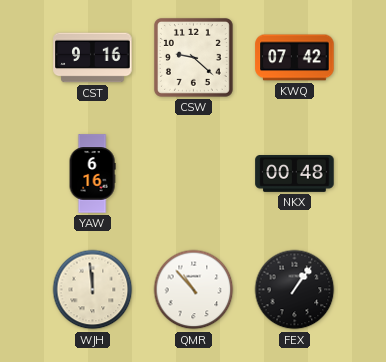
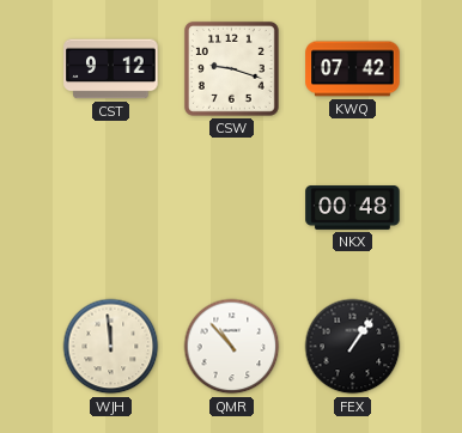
CST: 9:16 -> 9:12 (111, 69)
CSW: 9:22 -> 9:18 (231, 68)
YAW: 6:16 -> none (92, 174)
